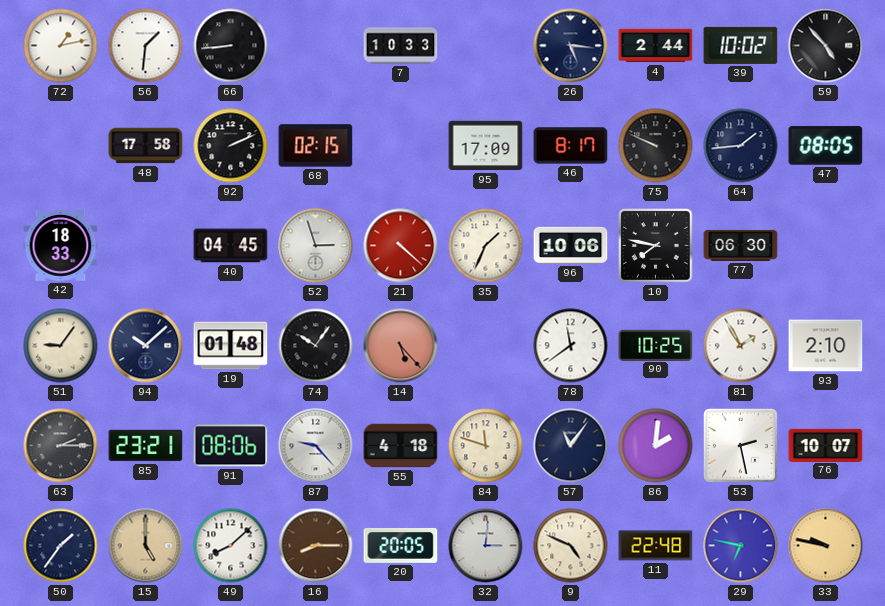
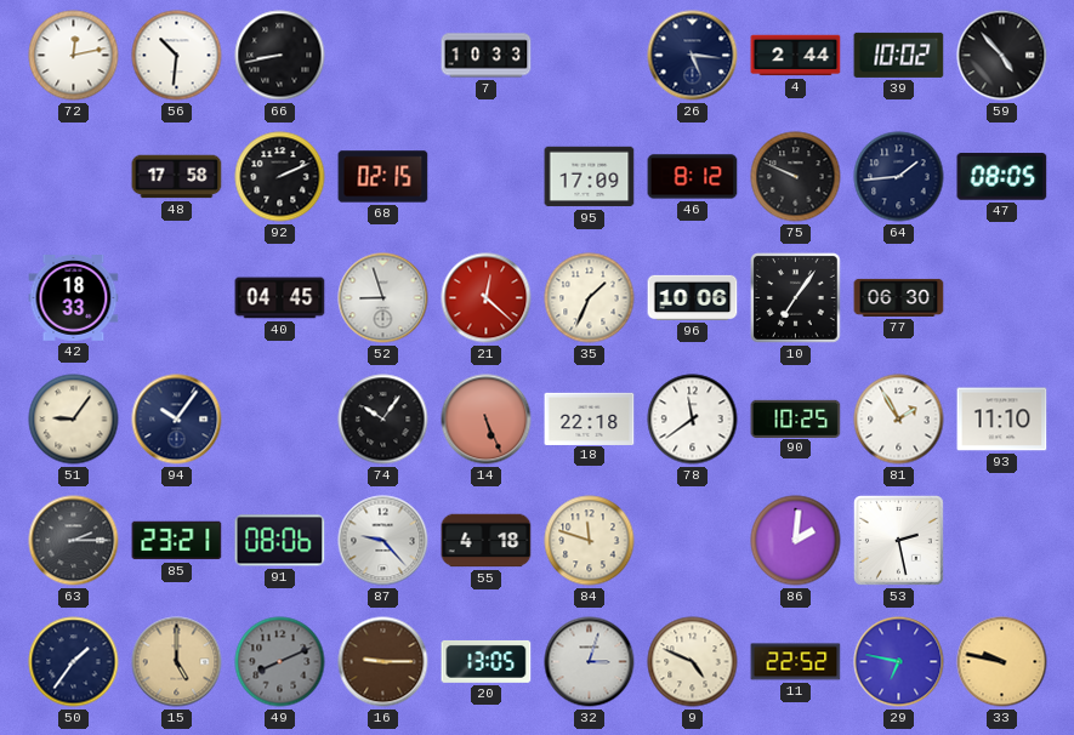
72: 1:13 -> 12:13 (74, 56)
56: 1:31 -> 10:31 (177, 56)
66: 8:44 -> 8:43 (280, 56)
46: 8:17 -> 8:12 (693, 177)
52: 2:57 -> 8:57 (383, 298)
21: 4:22 -> 12:22 (487, 298)
10: 7:47 -> 7:06 (796, 298)
94: 10:08 -> 10:06 (177, 420)
19: 01:48 -> none (231, 346)
14: 5:23 -> 5:26 (487, 420)
18: none -> 22:18 (590, 418)
93: 2:10 -> 11:10 (1002, 420)
57: 11:06 -> none (571, 446)
76: 10:07 -> none (826, 445)
49: 8:08 -> 8:11 (280, 662)
49 dial: white -> grey (280, 662)
16: 8:15 -> 9:15 (383, 662)
20: 20:05 -> 13:05 (487, 661)
32: 3:01 -> 3:03 (590, 662)
11: 22:48 -> 22:52 (796, 662)
